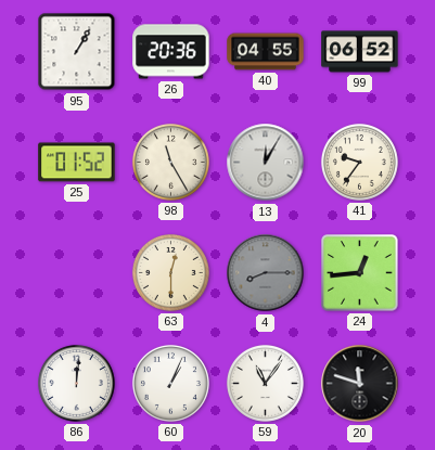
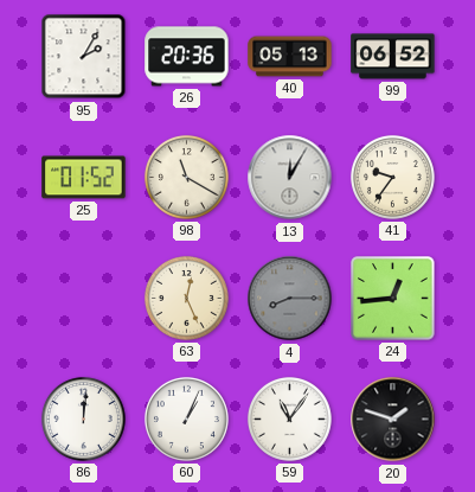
95: 1:05 -> 2:05 (84, 57)
40: 04:55 -> 05:13 (290, 57)
98: 11:25 -> 11:20 (186, 177)
63: 12:30 -> 12:26 (186, 298)
20: 11:48 -> 1:48 (393, 420)
